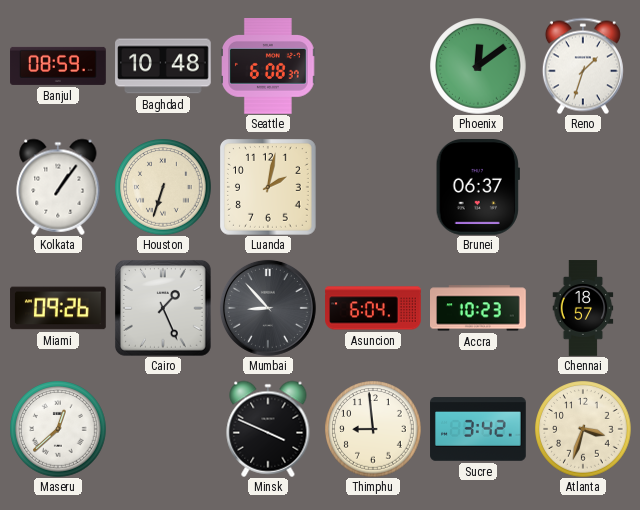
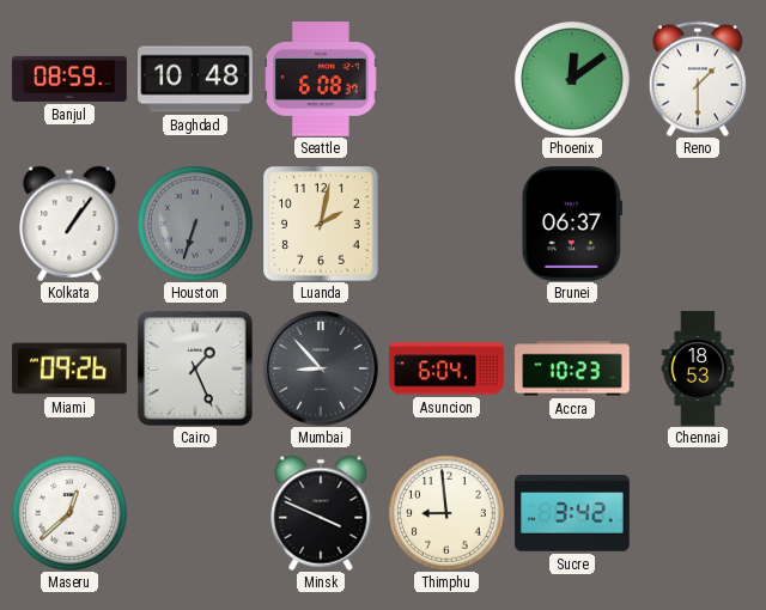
Reno: 1:33 -> 1:30 (698, 79)
Houston dial: cream -> grey (195, 224)
Chennai: 18:57 -> 18:53 (698, 368)
Atlanta: 3:33 -> none (583, 429)
